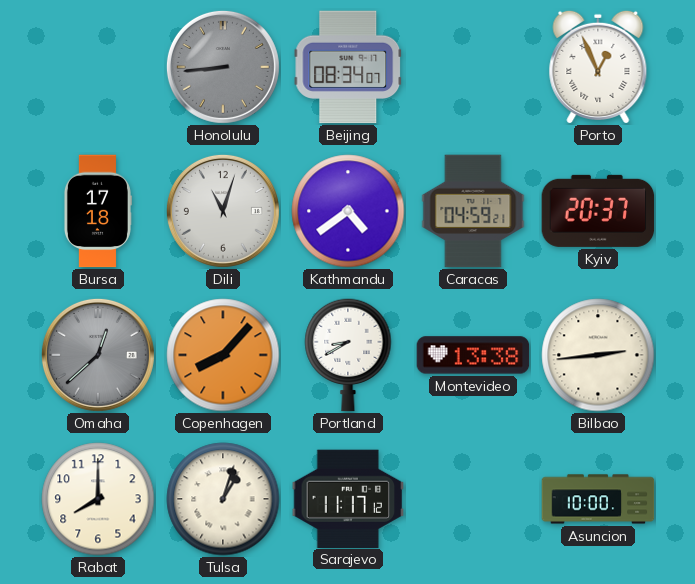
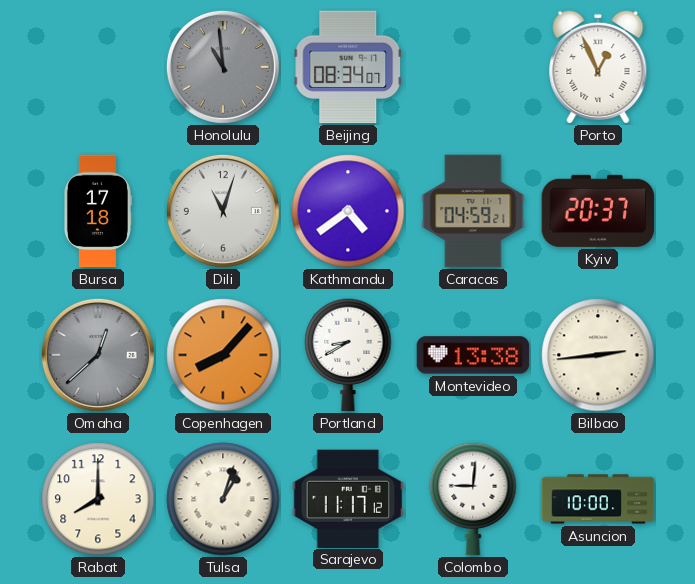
Honolulu: 8:44 -> 10:59 (223, 67)
Colombo: none -> 9:01 (473, 499)
